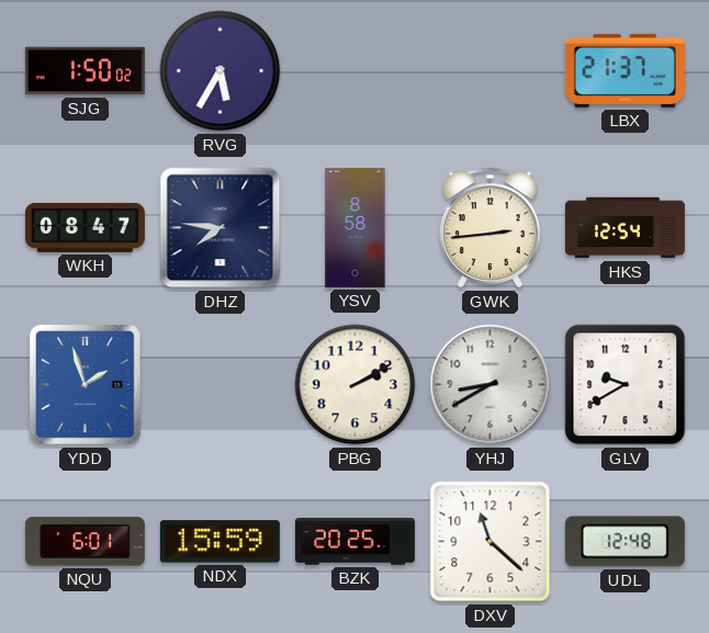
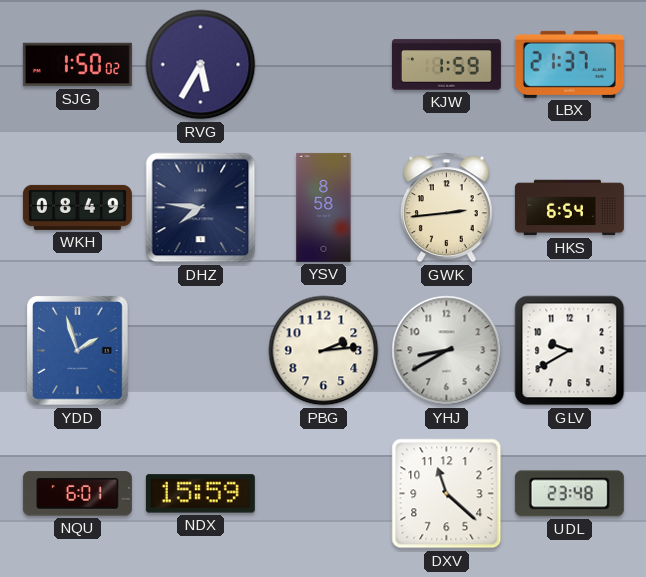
KJW: none -> 1:59 (446, 65)
WKH: 08:47 -> 08:49 (77, 207)
HKS: 12:54 -> 6:54 (569, 208)
PBG: 2:10 -> 2:14 (324, 351)
BZK: 20:25 -> none (354, 542)
UDL: 12:48 -> 23:48 (569, 494)
